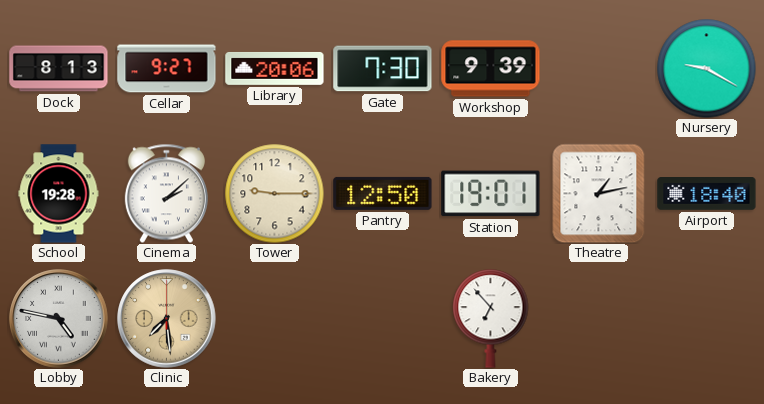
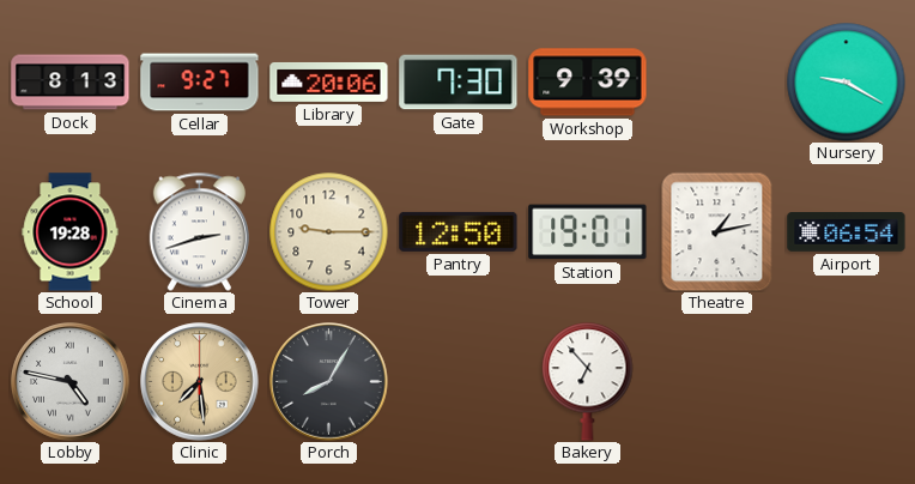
Cinema: 2:08 -> 2:42 (199, 231)
Airport: 18:40 -> 06:54 (847, 232)
Porch: none -> 8:05 (329, 382)
